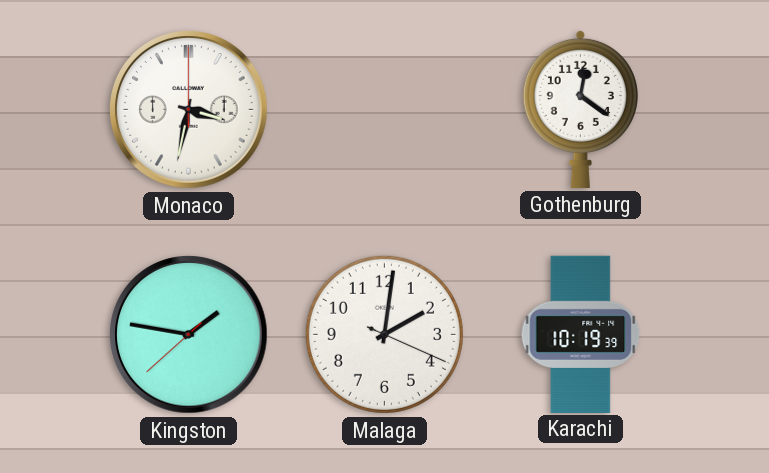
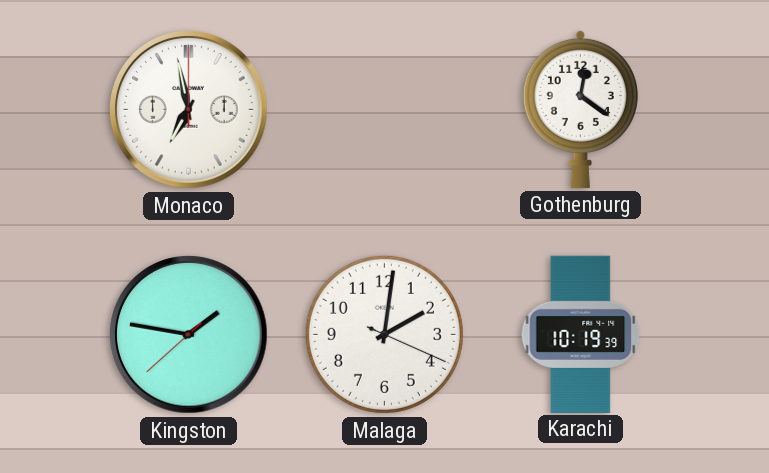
Monaco: 3:32 -> 6:58 (189, 110)
